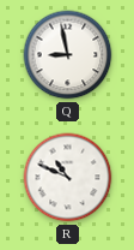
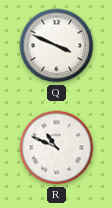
Q: 8:58 -> 3:49 (57, 46)
